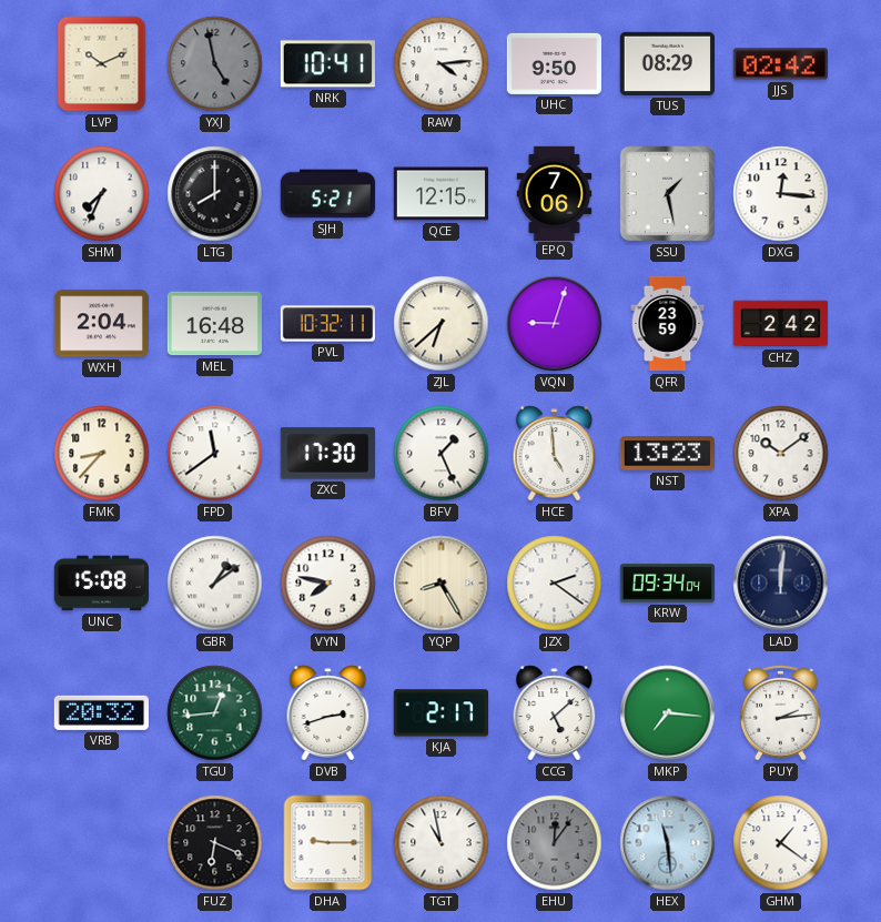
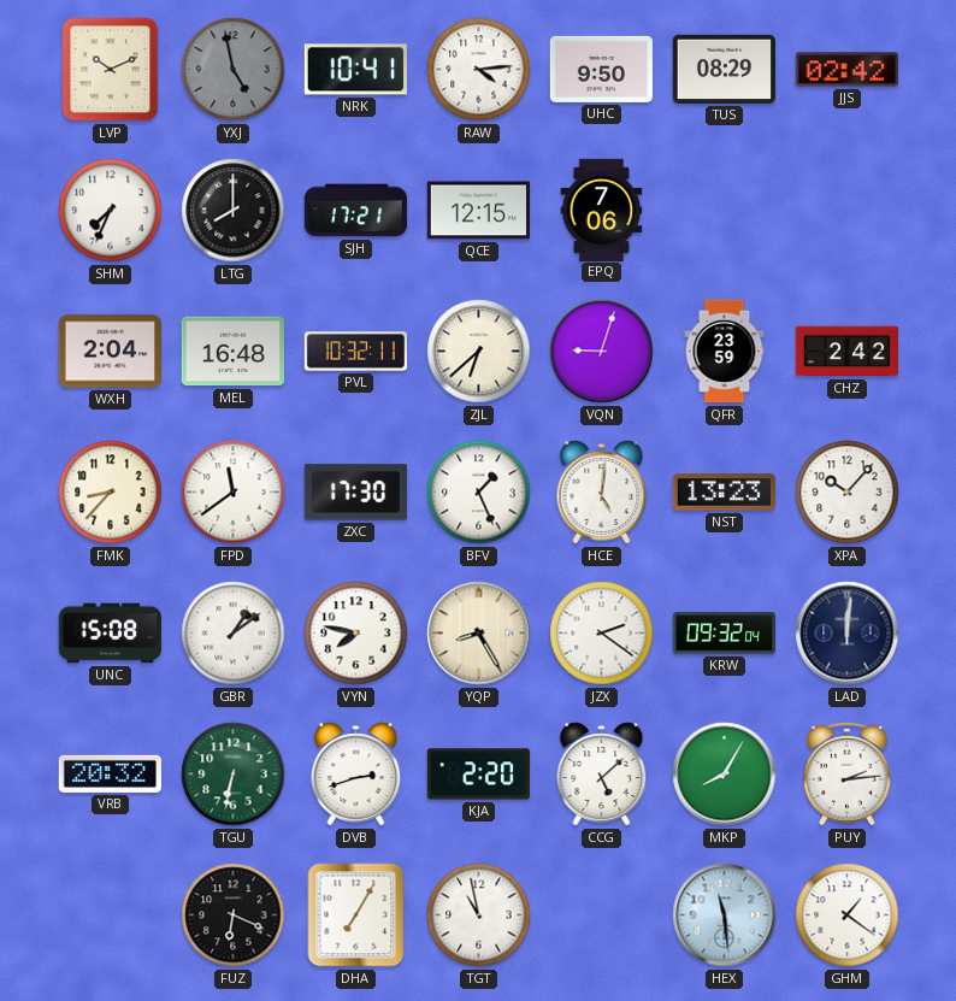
SJH: 5:21 -> 17:21 (356, 211)
SSU: 1:28 -> none (668, 194)
DXG: 12:16 -> none (781, 194)
HCE: 4:59 -> 5:01 (602, 493)
XPA: 10:09 -> 10:07 (848, 493)
KRW: 09:34 -> 09:32 (725, 634)
TGU: 12:44 -> 6:32 (234, 775)
KJA: 2:17 -> 2:20 (478, 775)
MKP: 7:16 -> 8:05 (725, 775)
DHA: 9:15 -> 7:05 (356, 915)
EHU: 12:06 -> none (555, 843)
